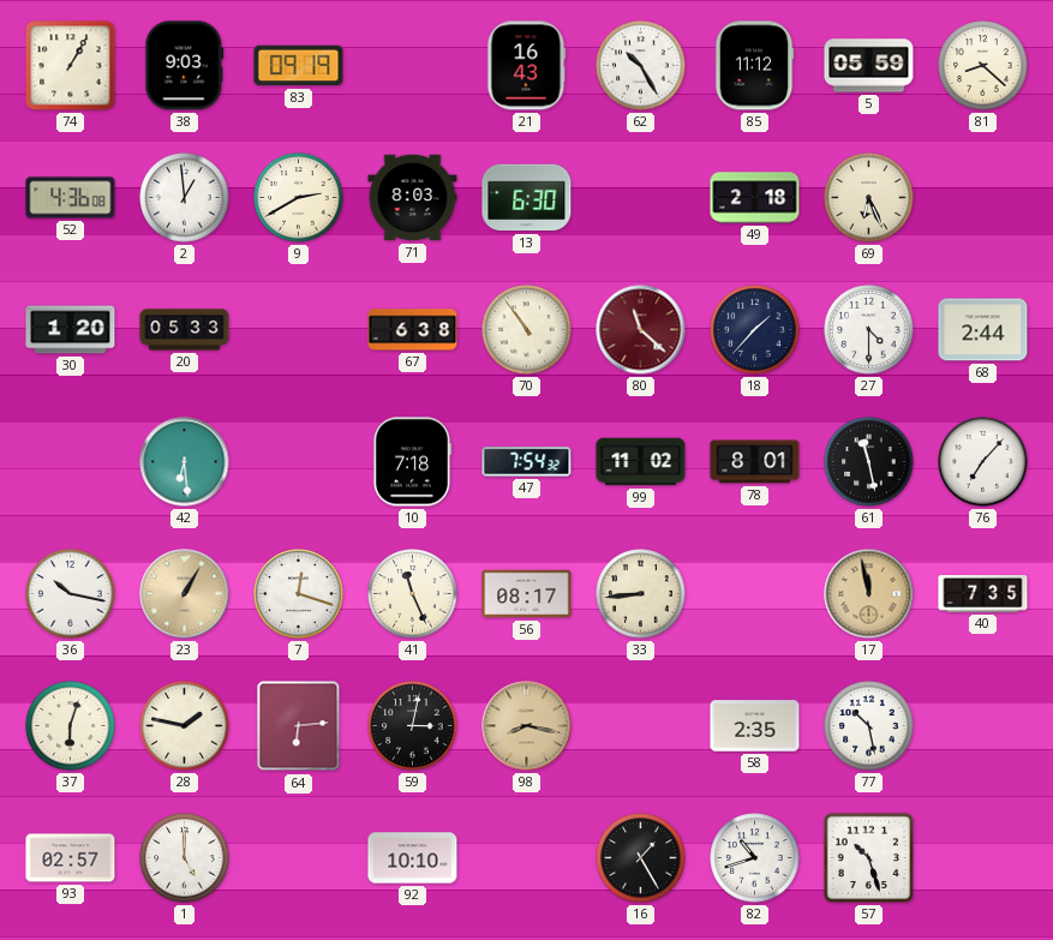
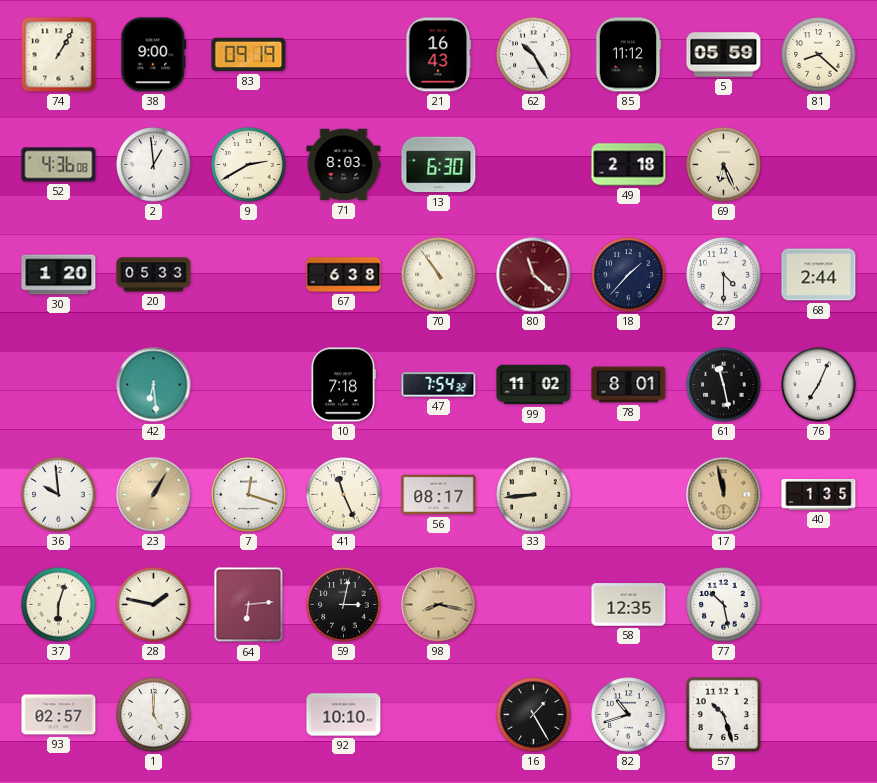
38: 9:03 -> 9:00 (154, 55)
76: 7:07 -> 7:04 (819, 385)
36: 10:17 -> 9:59 (59, 495)
40: 7:35 -> 1:35 (819, 495)
58: 2:35 -> 12:35 (629, 605)
